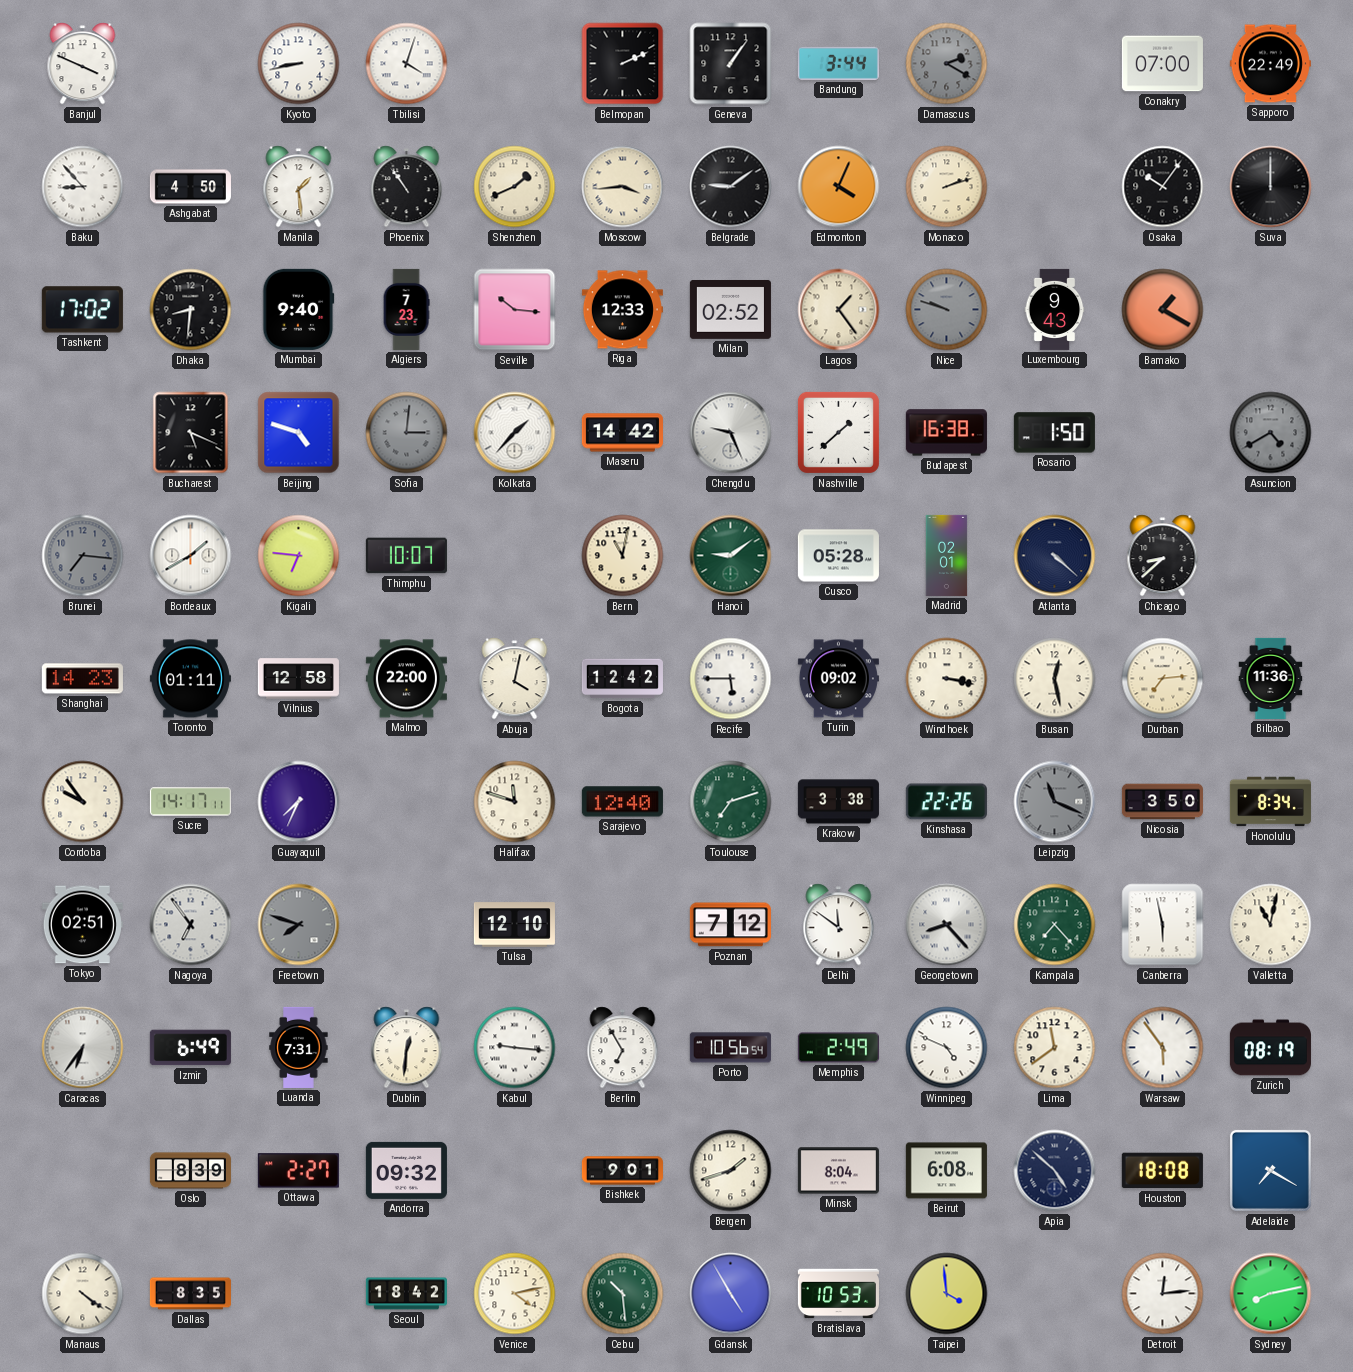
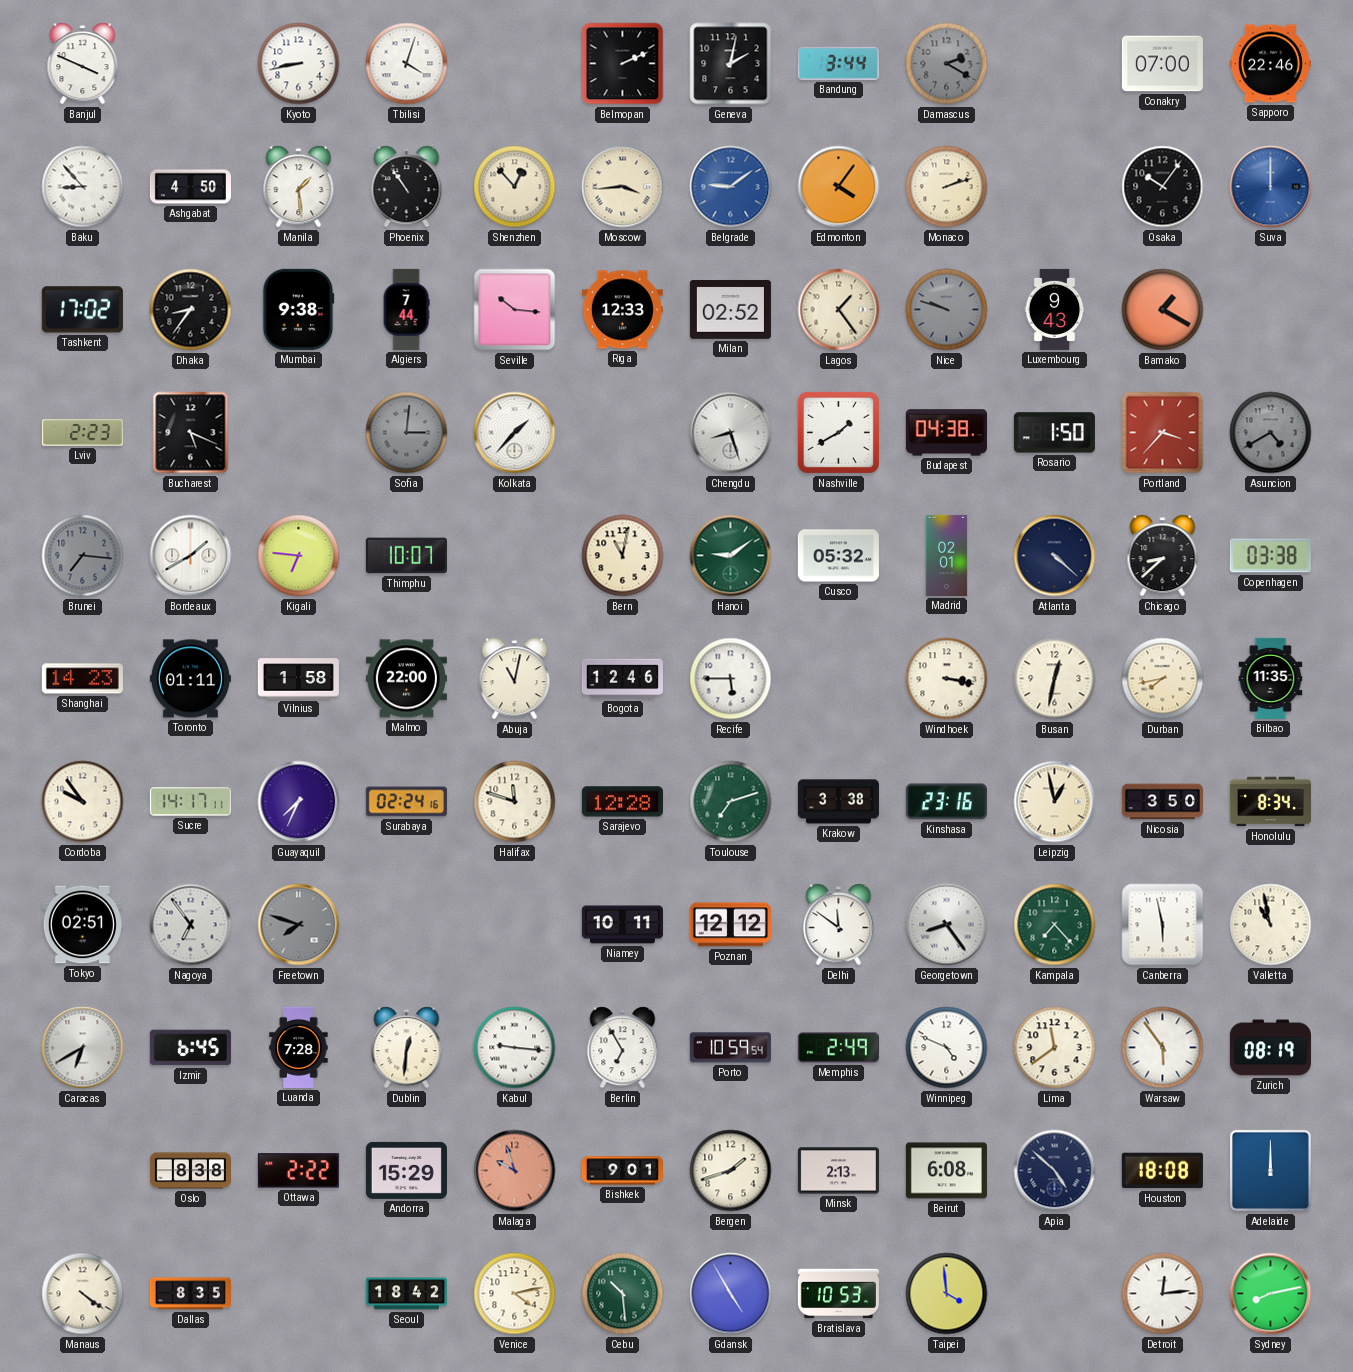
Geneva: 1:06 -> 2:02 (731, 64)
Sapporo: 22:49 -> 22:46 (1270, 64)
Shenzhen: 1:41 -> 12:53 (515, 187)
Belgrade dial: black -> blue (731, 187)
Edmonton: 4:04 -> 4:06 (839, 187)
Suva dial: black -> blue (1271, 187)
Dhaka: 8:31 -> 8:36 (191, 310)
Mumbai: 9:40 -> 9:38 (299, 309)
Algiers: 7:23 -> 7:44 (406, 309)
Lviv: none -> 2:23 (82, 433)
Beijing: 4:48 -> none (299, 433)
Maseru: 14:42 -> none (622, 433)
Chengdu: 9:26 -> 8:27 (731, 433)
Nashville: 1:38 -> 1:40 (838, 432)
Budapest: 16:38 -> 04:38 (946, 433)
Portland: none -> 3:37 (1163, 433)
Cusco: 05:28 -> 05:32 (838, 556)
Copenhagen: none -> 03:38 (1270, 556)
Vilnius: 12:58 -> 1:58 (298, 679)
Abuja: 4:02 -> 11:02 (515, 679)
Bogota: 12:42 -> 12:46 (622, 679)
Turin: 09:02 -> none (838, 679)
Busan: 12:28 -> 12:32 (1055, 679)
Durban: 7:14 -> 7:43 (1163, 679)
Bilbao: 11:36 -> 11:35 (1271, 678)
Surabaya: none -> 02:24 (406, 802)
Sarajevo: 12:40 -> 12:28 (622, 802)
Kinshasa: 22:26 -> 23:16 (946, 802)
Leipzig: 11:19 -> 12:58 (1055, 802)
Leipzig dial: grey -> cream (1055, 802)
Tulsa: 12:10 -> none (514, 925)
Niamey: none -> 10:11 (622, 925)
Poznan: 7:12 -> 12:12 (730, 925)
Georgetown: 8:23 -> 8:24 (947, 925)
Valletta: 11:02 -> 10:58 (1271, 925)
Caracas: 6:36 -> 6:40 (83, 1048)
Izmir: 6:49 -> 6:45 (190, 1048)
Luanda: 7:31 -> 7:28 (299, 1047)
Porto: 10:56 -> 10:59 (730, 1048)
Oslo: 8:39 -> 8:38 (190, 1171)
Ottawa: 2:27 -> 2:22 (298, 1171)
Andorra: 09:32 -> 15:29 (406, 1170)
Malaga: none -> 9:57 (515, 1171)
Minsk: 8:04 -> 2:13 (838, 1171)
Adelaide: 7:20 -> 12:00 (1270, 1170)
